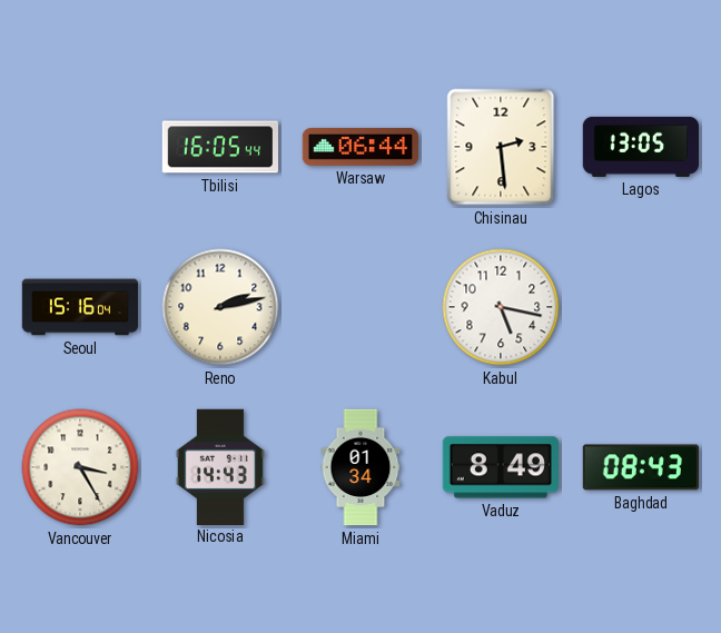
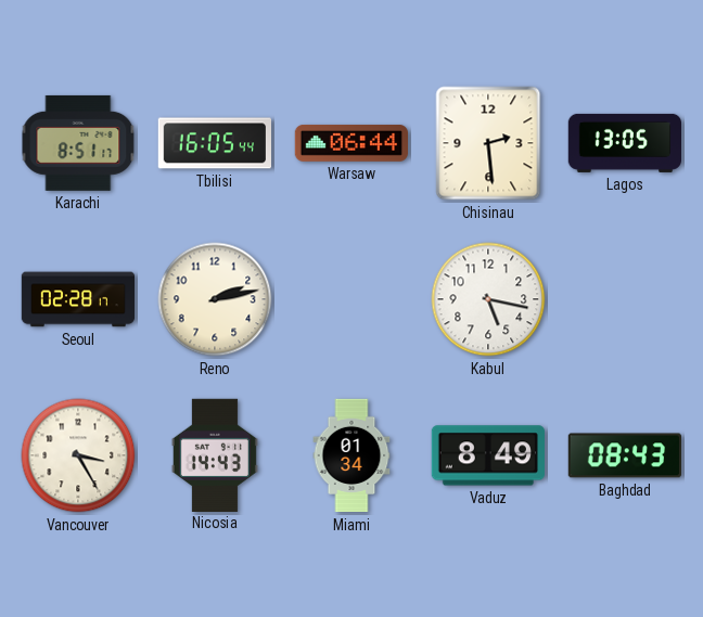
Karachi: none -> 8:51 (78, 143)
Seoul: 15:16 -> 02:28 (78, 299)
